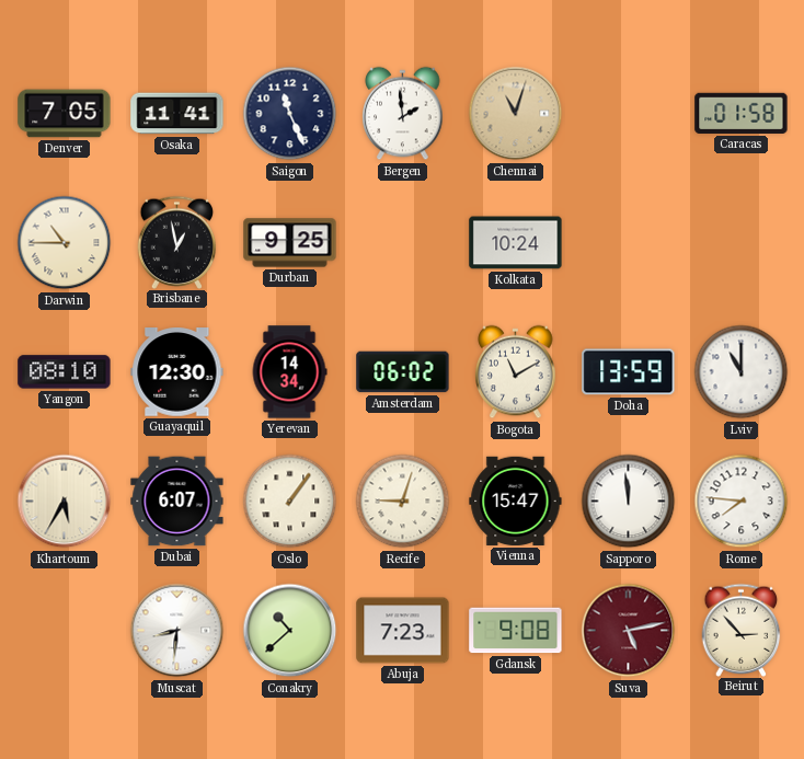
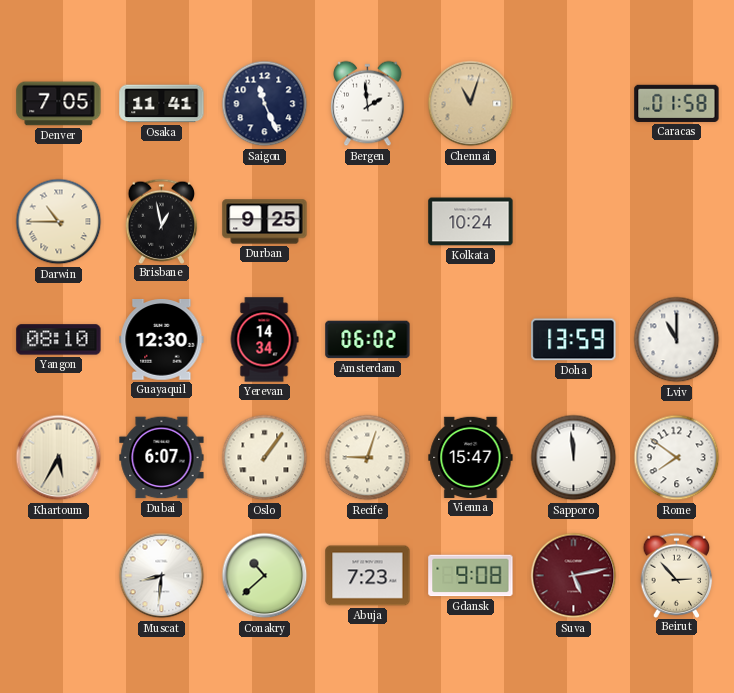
Bogota: 11:10 -> none (516, 372)
Rome: 7:46 -> 7:51 (677, 458)
